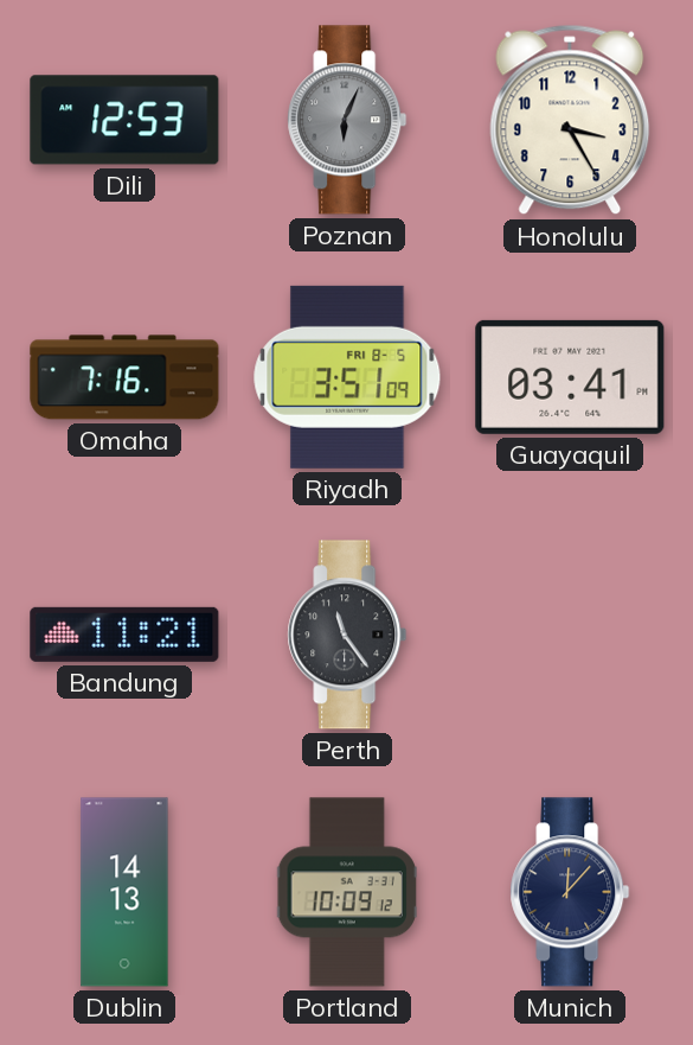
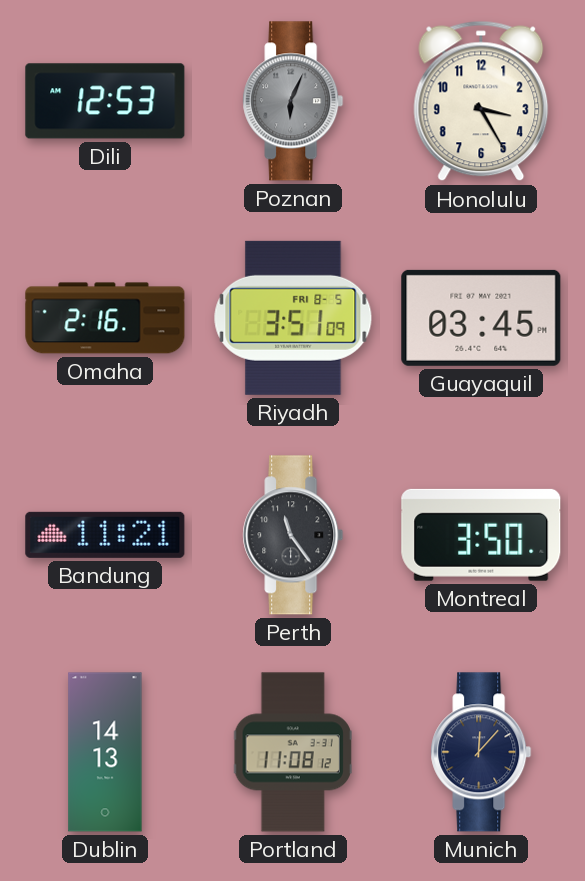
Omaha: 7:16 -> 2:16 (105, 318)
Guayaquil: 03:41 -> 03:45 (481, 318)
Montreal: none -> 3:50 (481, 535)
Portland: 10:09 -> 11:08 (293, 752)
